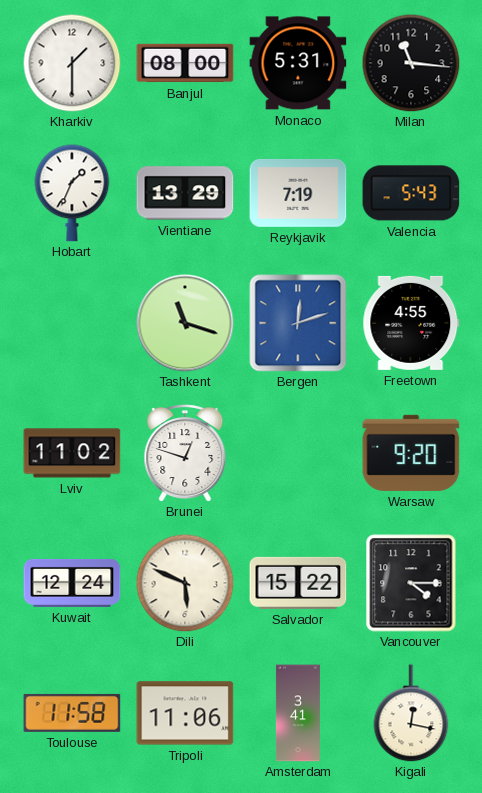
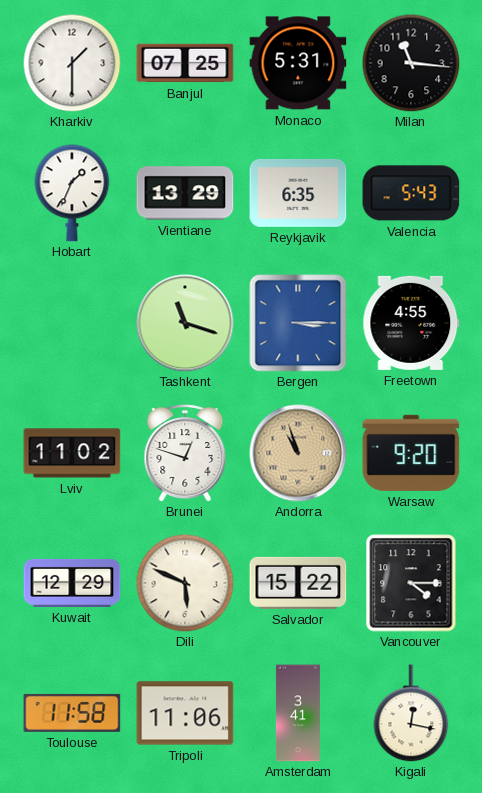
Banjul: 08:00 -> 07:25 (185, 63)
Reykjavik: 7:19 -> 6:35 (298, 193)
Bergen: 12:12 -> 3:15 (298, 323)
Andorra: none -> 10:57 (298, 453)
Kuwait: 12:24 -> 12:29 (72, 583)
